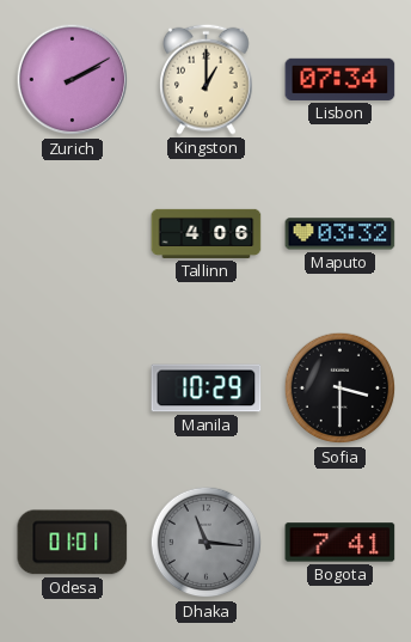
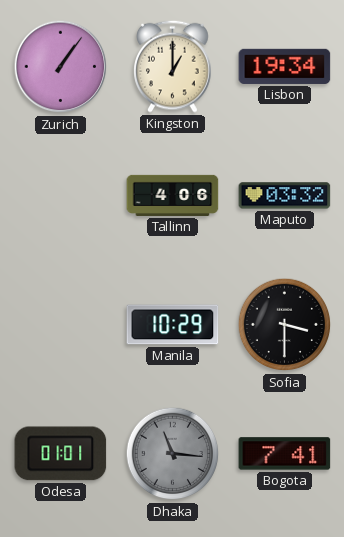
Zurich: 2:10 -> 1:06 (61, 67)
Lisbon: 07:34 -> 19:34 (285, 66)
